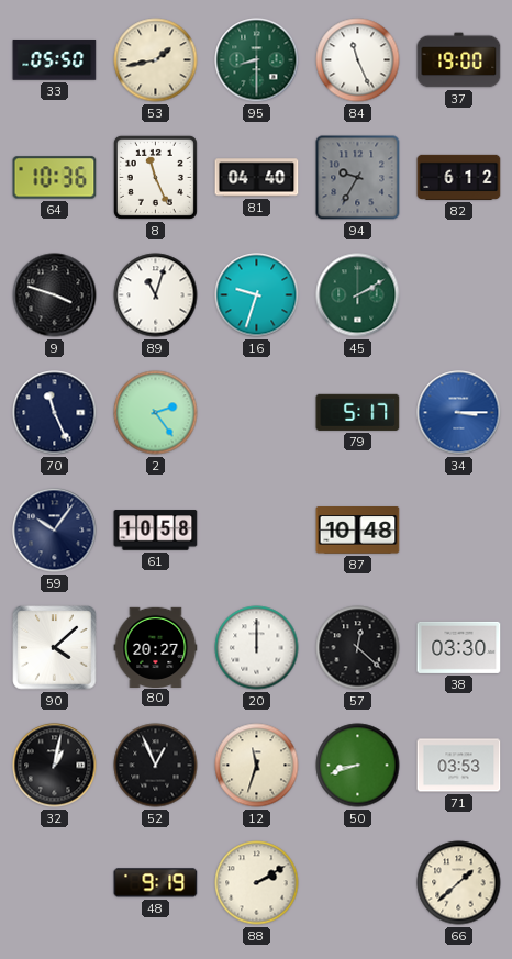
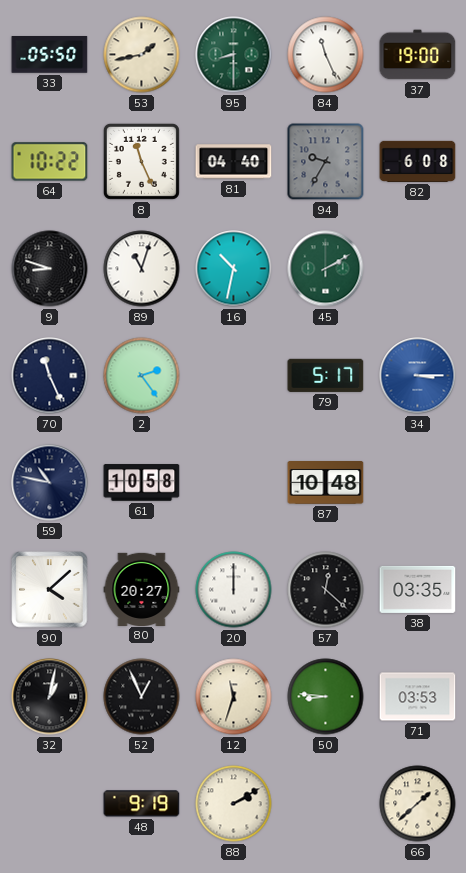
64: 10:36 -> 10:22 (50, 162)
82: 6:12 -> 6:08 (418, 161)
9: 3:48 -> 8:48 (50, 269)
16: 9:33 -> 10:32 (234, 269)
59: 10:06 -> 10:47 (50, 483)
38: 03:30 -> 03:35 (418, 589)
50: 8:42 -> 8:46 (326, 697)
